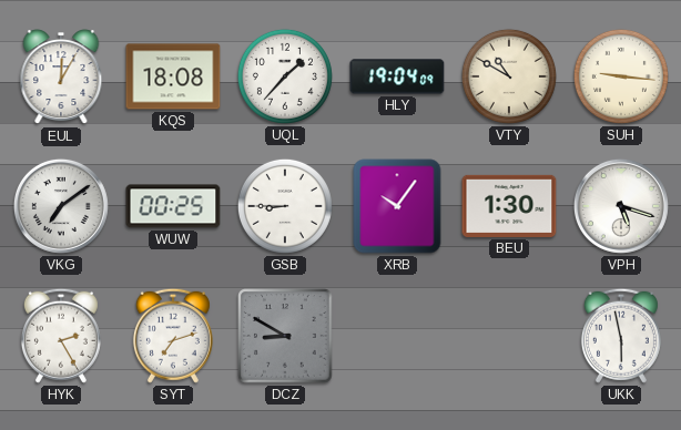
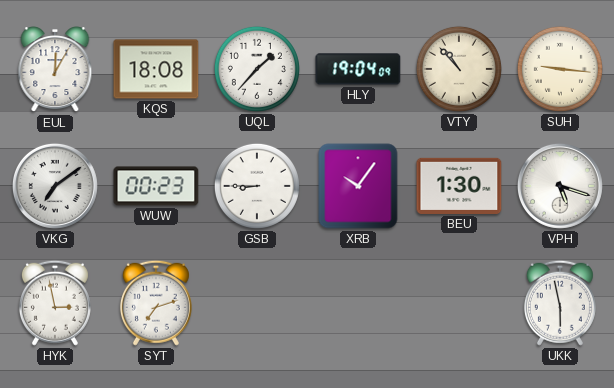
VTY: 10:50 -> 10:53 (459, 69)
WUW: 00:25 -> 00:23 (156, 186)
HYK: 2:25 -> 2:58 (55, 303)
DCZ: 8:50 -> none (285, 336)
